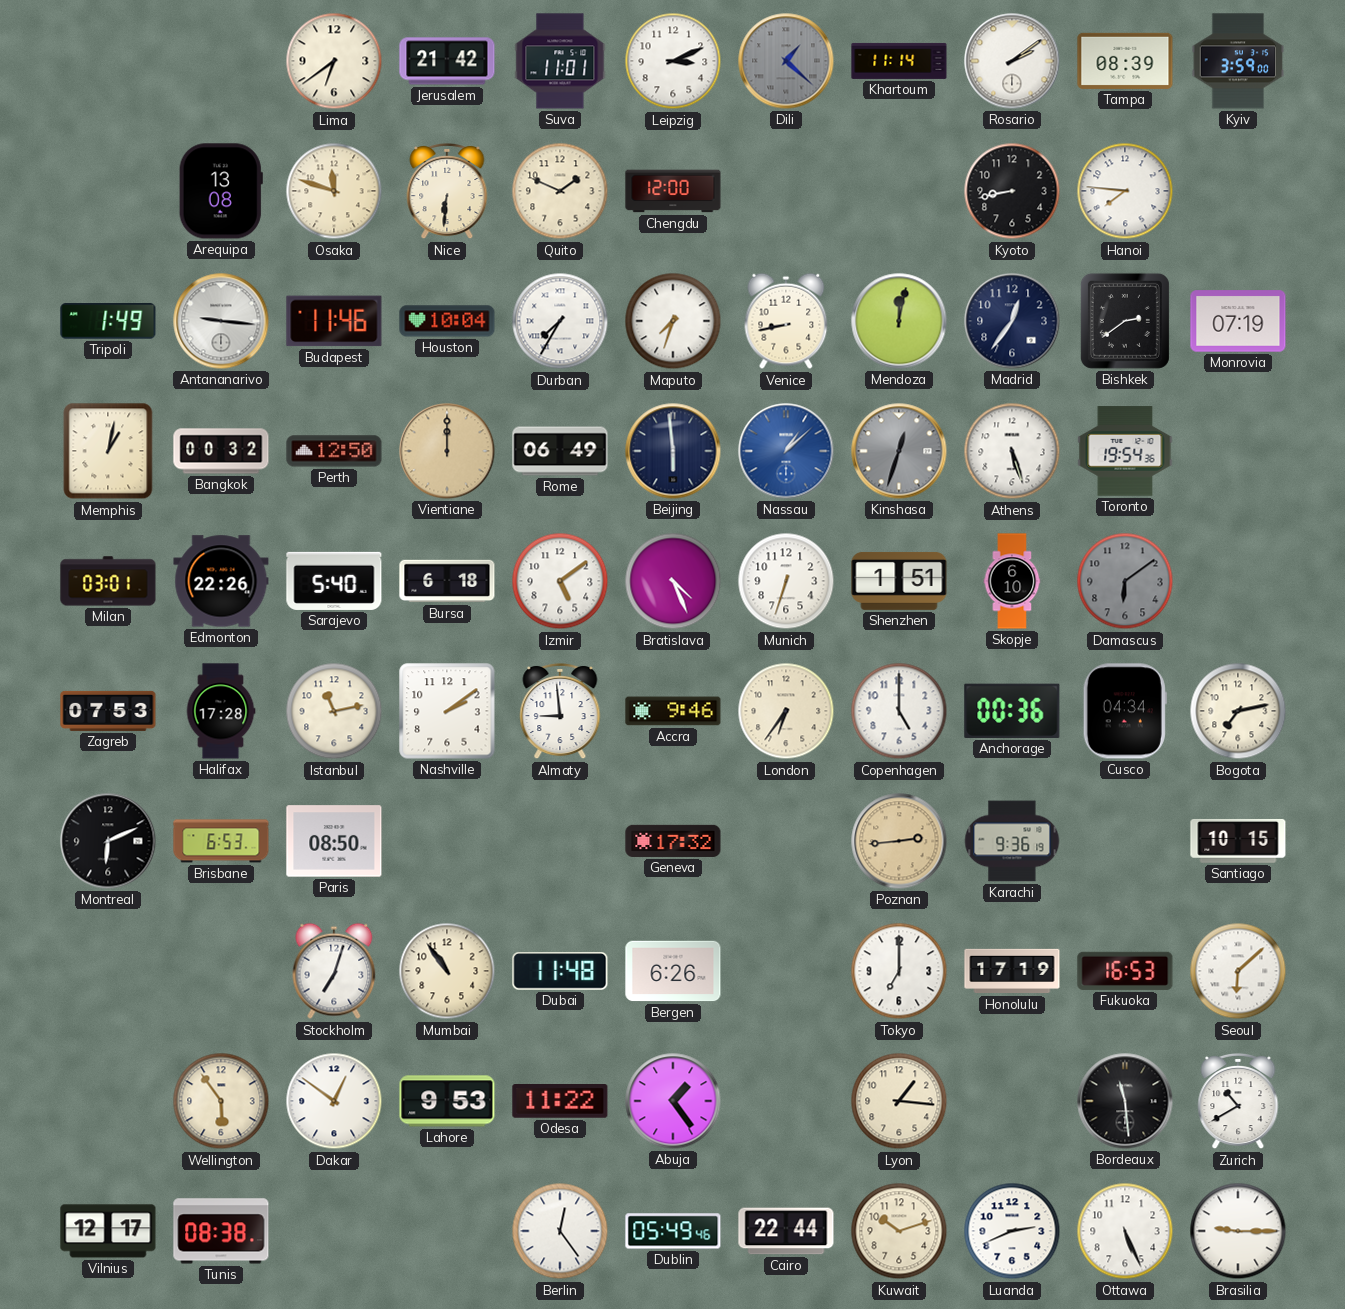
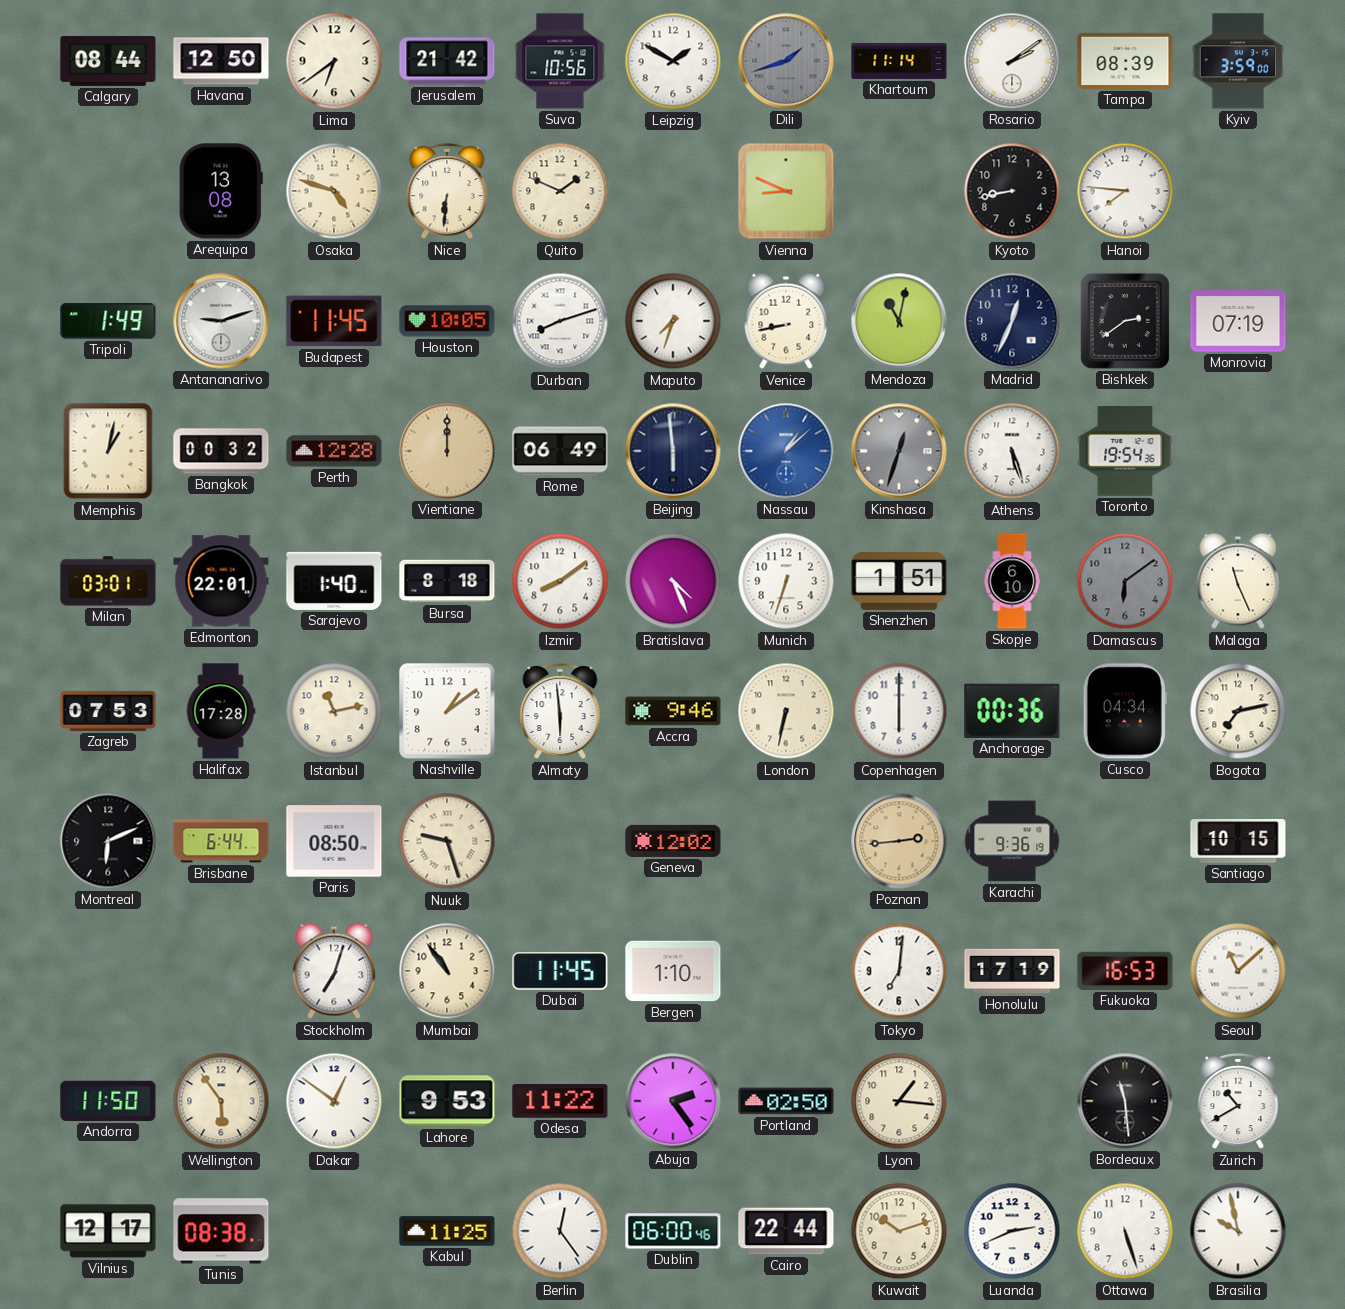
Calgary: none -> 08:44 (108, 61)
Havana: none -> 12:50 (221, 61)
Suva: 11:01 -> 10:56 (560, 61)
Leipzig: 3:11 -> 1:50 (673, 61)
Dili: 1:22 -> 1:42 (786, 61)
Osaka: 11:48 -> 4:48 (334, 191)
Chengdu: 12:00 -> none (673, 191)
Vienna: none -> 8:49 (786, 191)
Antananarivo: 9:16 -> 9:12 (221, 321)
Budapest: 11:46 -> 11:45 (334, 321)
Houston: 10:04 -> 10:05 (447, 321)
Durban: 7:35 -> 8:12 (560, 321)
Mendoza: 12:02 -> 11:02 (899, 321)
Madrid: 12:36 -> 12:34 (1012, 321)
Perth: 12:50 -> 12:28 (334, 451)
Edmonton: 22:26 -> 22:01 (221, 581)
Sarajevo: 5:40 -> 1:40 (334, 581)
Bursa: 6:18 -> 8:18 (447, 581)
Izmir: 5:09 -> 8:09 (560, 581)
Malaga: none -> 11:26 (1238, 581)
Nashville: 2:09 -> 1:09 (447, 711)
Almaty: 8:59 -> 5:59 (560, 711)
London: 6:36 -> 6:32 (786, 711)
Copenhagen: 5:00 -> 6:00 (899, 711)
Brisbane: 6:53 -> 6:44 (221, 841)
Nuuk: none -> 9:27 (447, 841)
Geneva: 17:32 -> 12:02 (673, 841)
Dubai: 11:48 -> 11:45 (560, 971)
Bergen: 6:26 -> 1:10 (673, 971)
Tokyo: 7:00 -> 7:01 (899, 971)
Seoul: 6:08 -> 11:08 (1238, 971)
Andorra: none -> 11:50 (108, 1101)
Abuja: 1:24 -> 2:24 (673, 1101)
Portland: none -> 02:50 (786, 1101)
Kabul: none -> 11:25 (447, 1231)
Dublin: 05:49 -> 06:00 (673, 1231)
Ottawa: 5:26 -> 5:27 (1125, 1231)
Brasilia: 9:15 -> 9:58 (1238, 1231)
